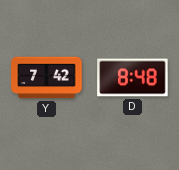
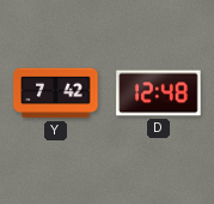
D: 8:48 -> 12:48 (159, 94)
